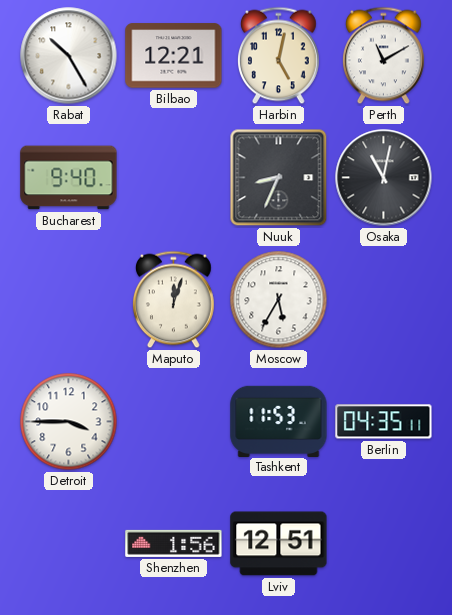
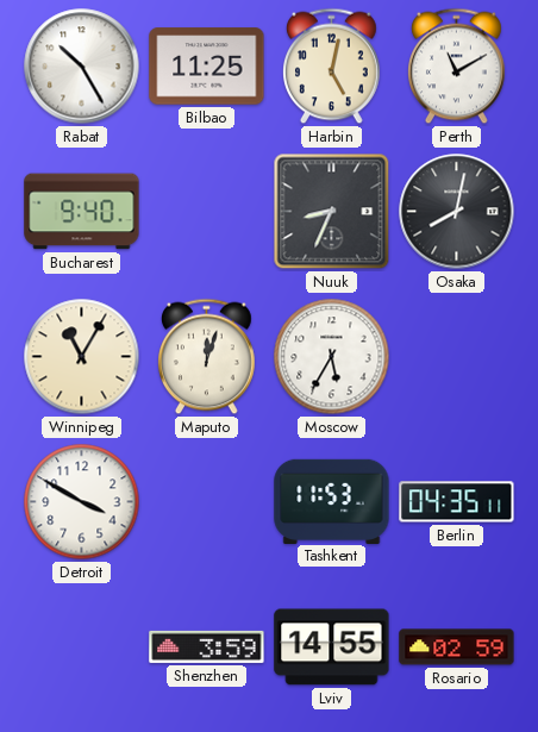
Bilbao: 12:21 -> 11:25 (207, 67)
Osaka: 11:02 -> 8:02 (457, 212)
Winnipeg: none -> 11:05 (82, 357)
Detroit: 3:45 -> 3:50 (82, 502)
Shenzhen: 1:56 -> 3:59 (207, 646)
Lviv: 12:51 -> 14:55 (332, 647)
Rosario: none -> 02:59 (457, 647)
